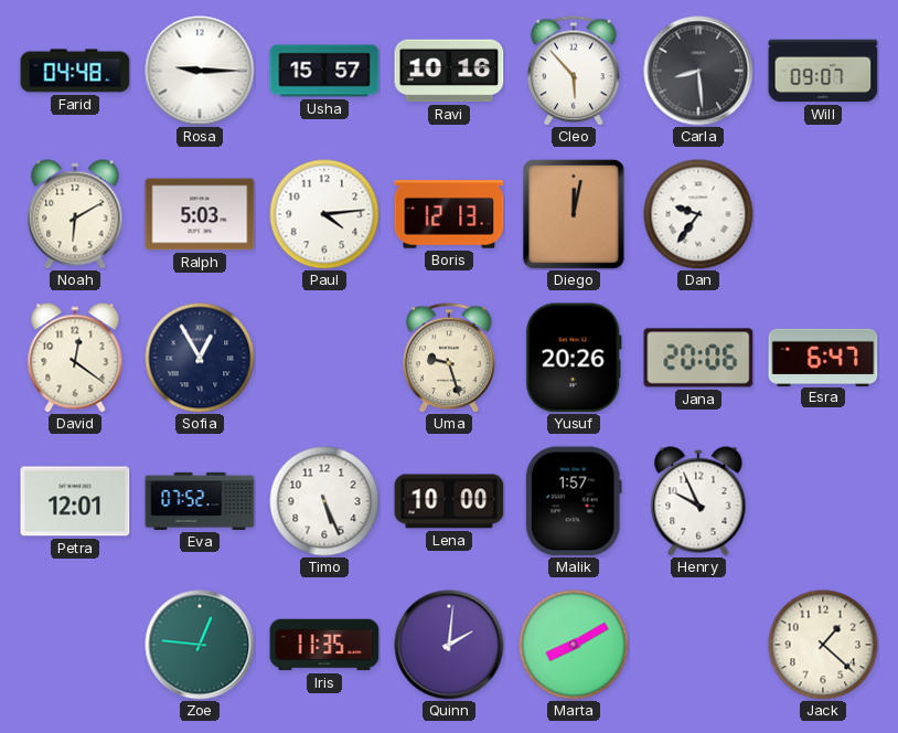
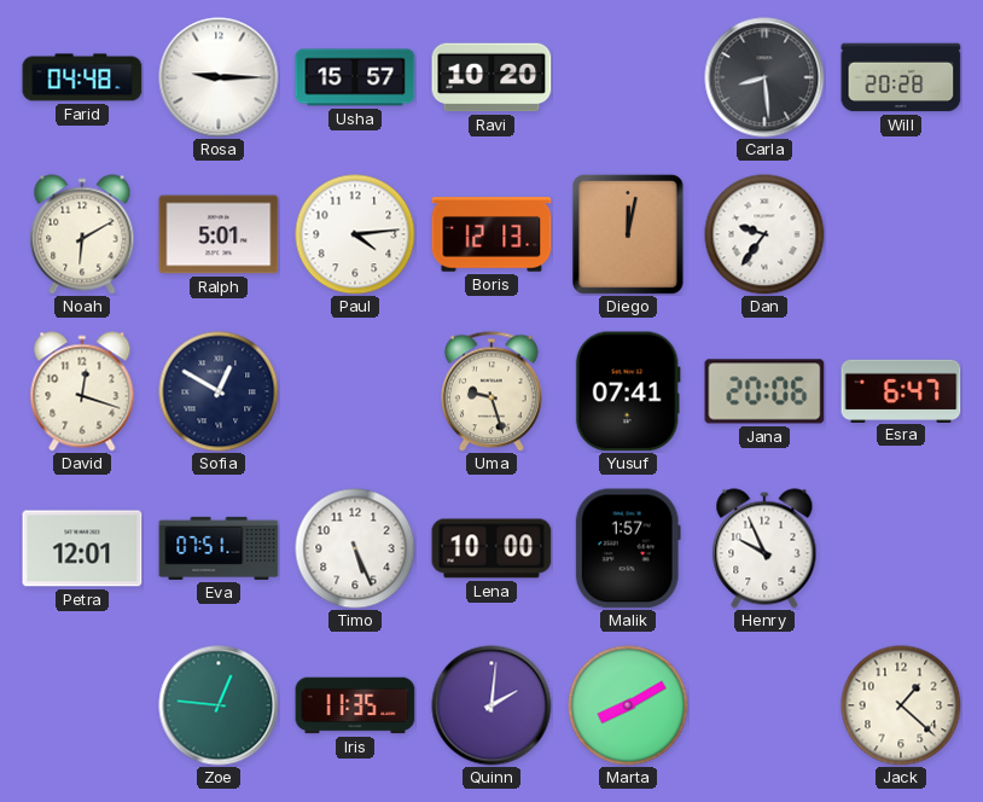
Ravi: 10:16 -> 10:20 (492, 77)
Cleo: 5:53 -> none (575, 71)
Will: 09:07 -> 20:28 (901, 77)
Ralph: 5:03 -> 5:01 (219, 234)
David: 12:21 -> 12:18 (82, 391)
Sofia: 12:55 -> 12:50 (219, 391)
Yusuf: 20:26 -> 07:41 (628, 391)
Eva: 07:52 -> 07:51 (219, 548)
